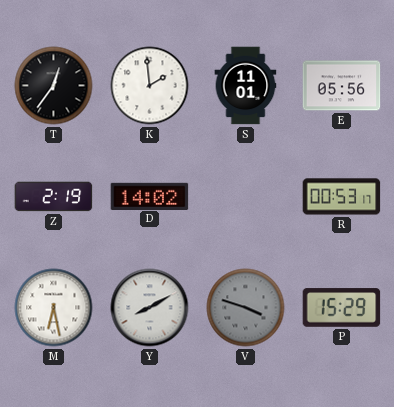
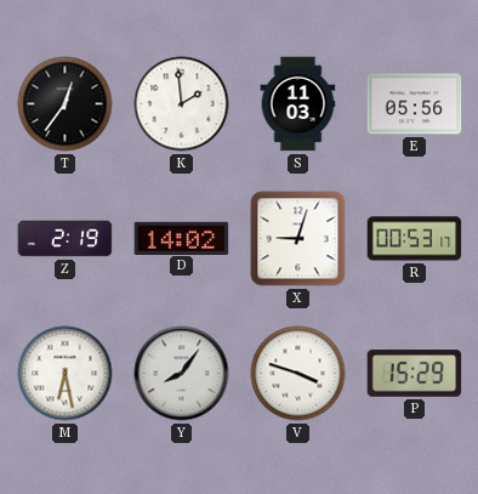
S: 11:01 -> 11:03 (298, 104)
X: none -> 9:03 (298, 239)
Y: 8:10 -> 8:06 (182, 374)
V dial: grey -> white (298, 374)
